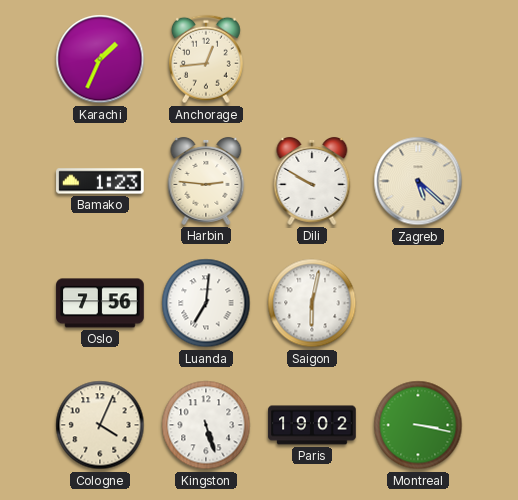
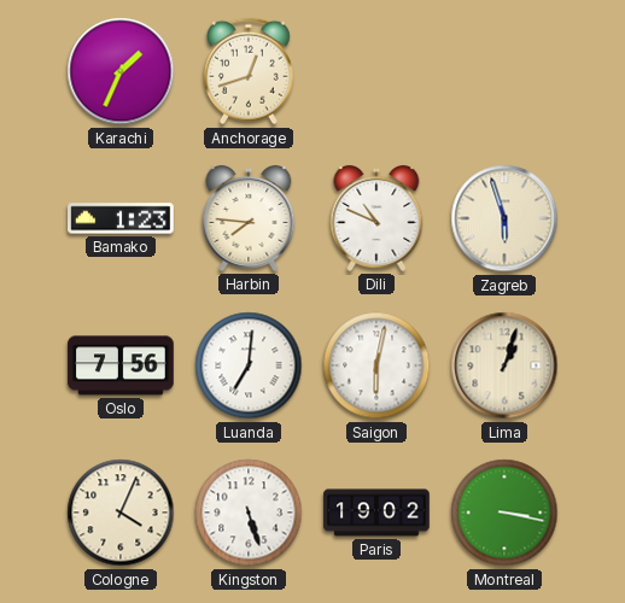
Anchorage: 12:44 -> 12:42 (249, 71)
Harbin: 2:46 -> 7:46 (249, 218)
Dili: 9:50 -> 10:49 (376, 218)
Zagreb: 5:22 -> 5:57 (504, 218)
Lima: none -> 1:03 (504, 365)
